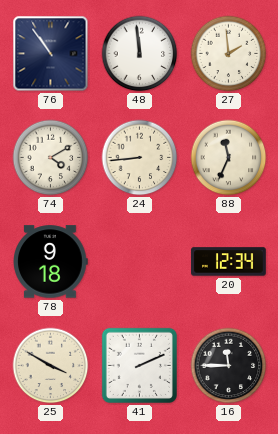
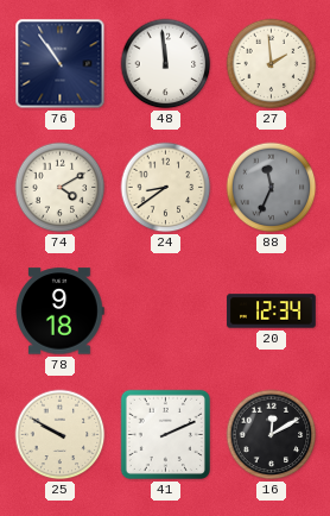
24: 8:44 -> 8:39 (166, 188)
88 dial: cream -> grey (272, 188)
25: 3:50 -> 9:50 (61, 435)
16: 11:45 -> 12:10 (272, 435)
